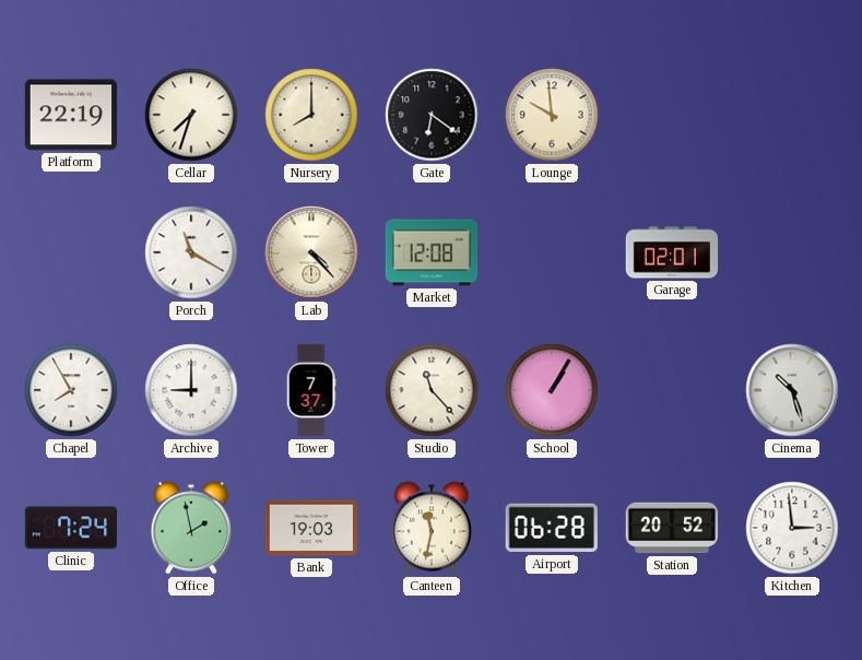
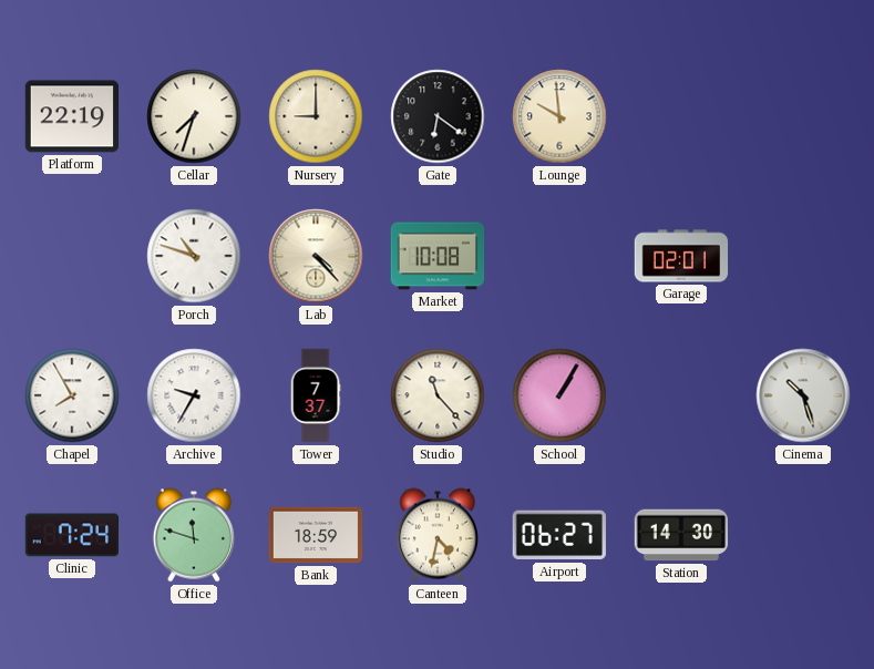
Nursery: 8:00 -> 9:00 (316, 116)
Porch: 11:20 -> 10:48 (194, 256)
Market: 12:08 -> 10:08 (438, 256)
Archive: 9:00 -> 9:35 (194, 395)
Office: 1:58 -> 11:48 (193, 535)
Bank: 19:03 -> 18:59 (316, 535)
Canteen: 11:32 -> 4:32 (436, 535)
Airport: 06:28 -> 06:27 (559, 535)
Station: 20:52 -> 14:30 (681, 535)
Kitchen: 2:59 -> none (792, 528)
